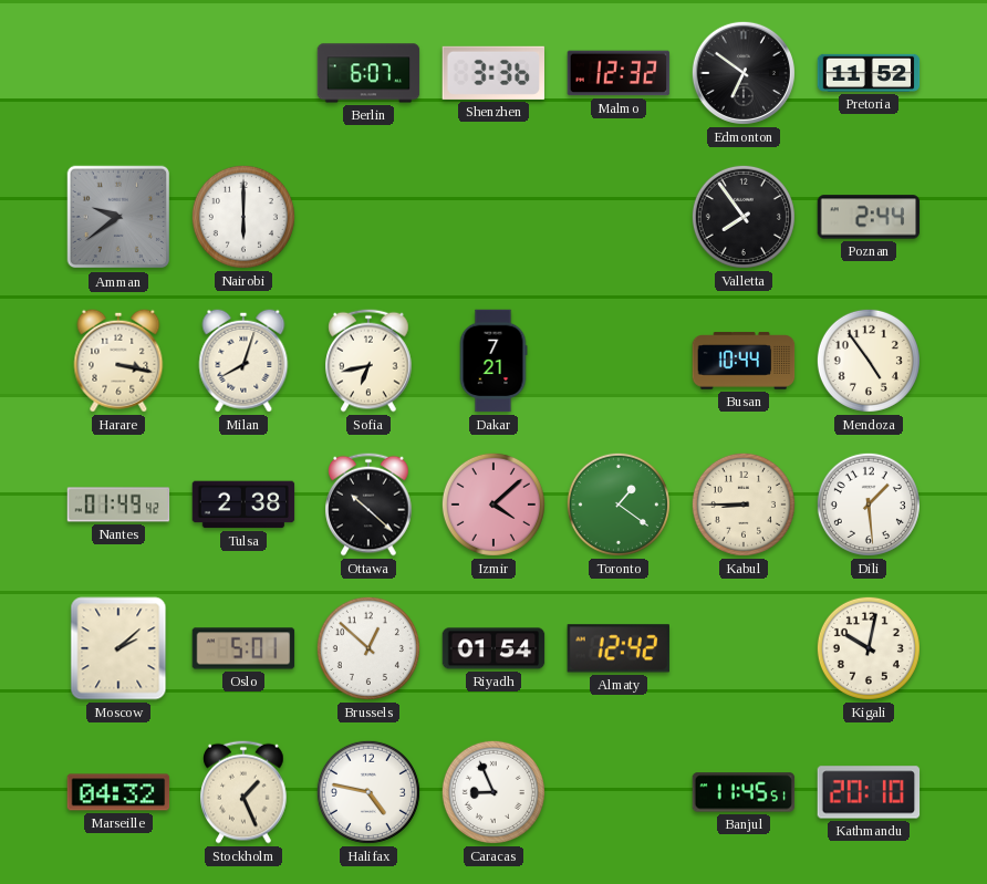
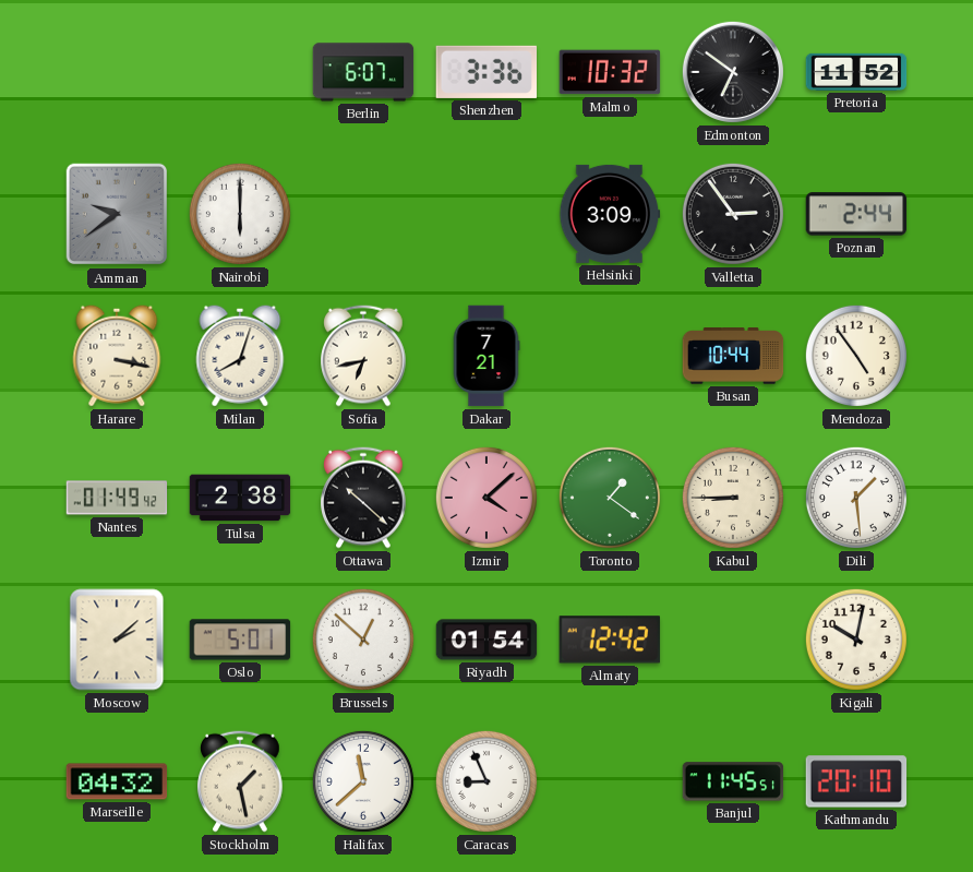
Malmo: 12:32 -> 10:32 (610, 72)
Helsinki: none -> 3:09 (610, 214)
Valletta: 7:54 -> 2:54 (733, 214)
Stockholm: 1:26 -> 1:28 (240, 781)
Halifax: 4:47 -> 11:38 (363, 781)
